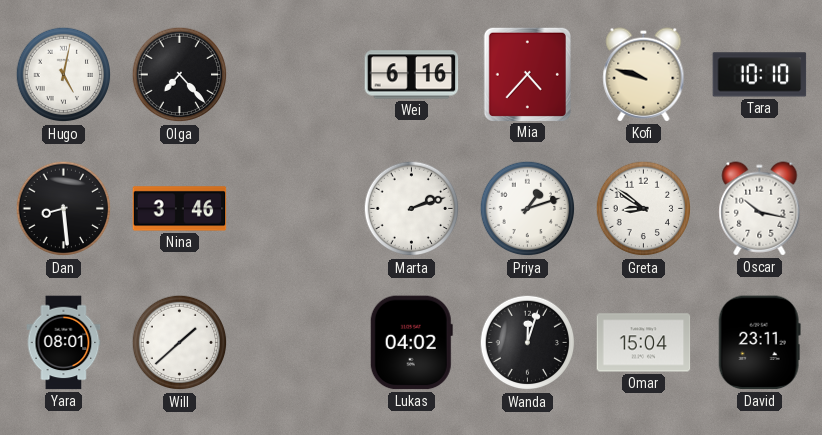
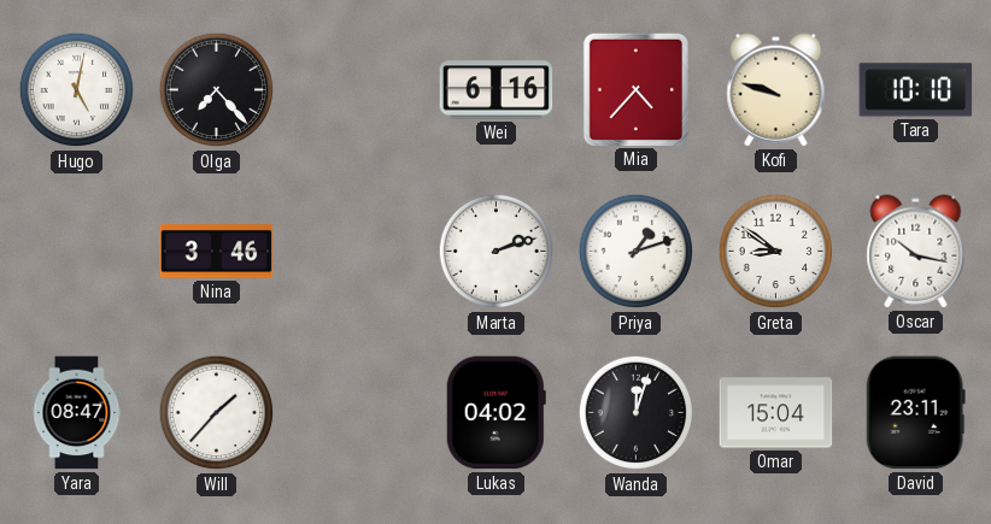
Dan: 8:29 -> none (64, 209)
Yara: 08:01 -> 08:47 (77, 413)
Will: 1:38 -> 1:37 (217, 413)
